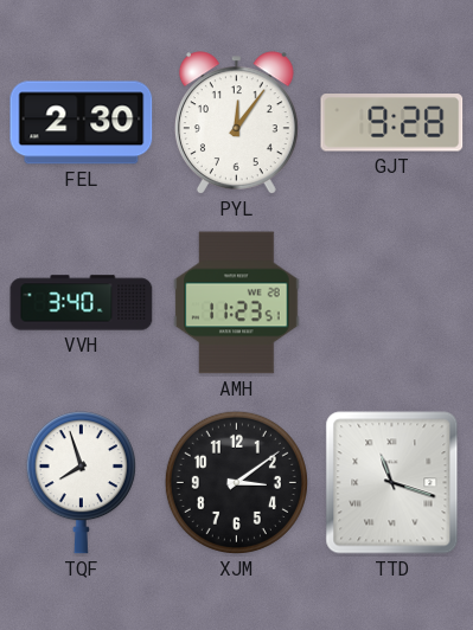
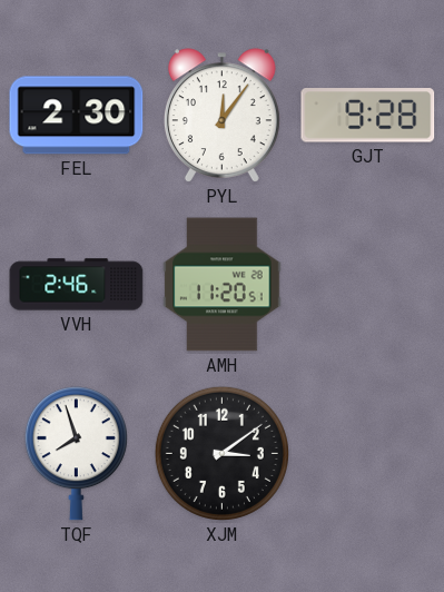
VVH: 3:40 -> 2:46 (77, 285)
AMH: 11:23 -> 11:20 (223, 285)
TTD: 11:18 -> none (392, 483)
